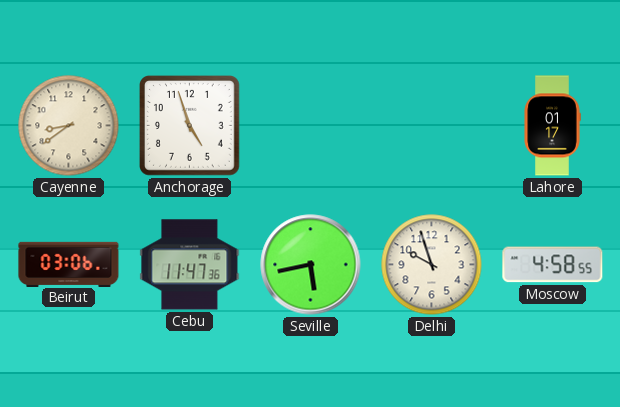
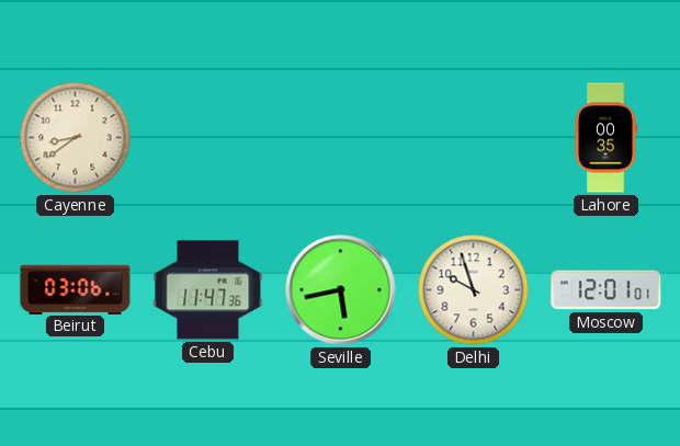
Anchorage: 4:57 -> none (190, 126)
Lahore: 01:17 -> 00:35 (605, 138)
Moscow: 4:58 -> 12:01 (607, 290)
